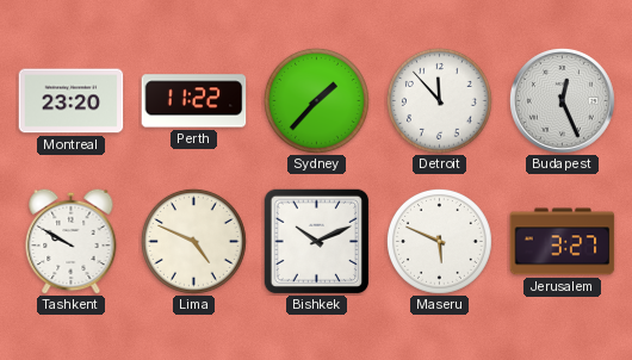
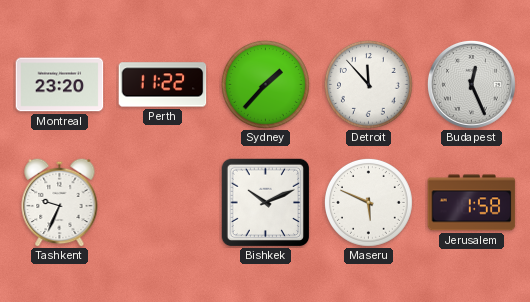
Tashkent: 9:50 -> 9:34 (60, 202)
Lima: 4:49 -> none (193, 241)
Jerusalem: 3:27 -> 1:58 (472, 203)
